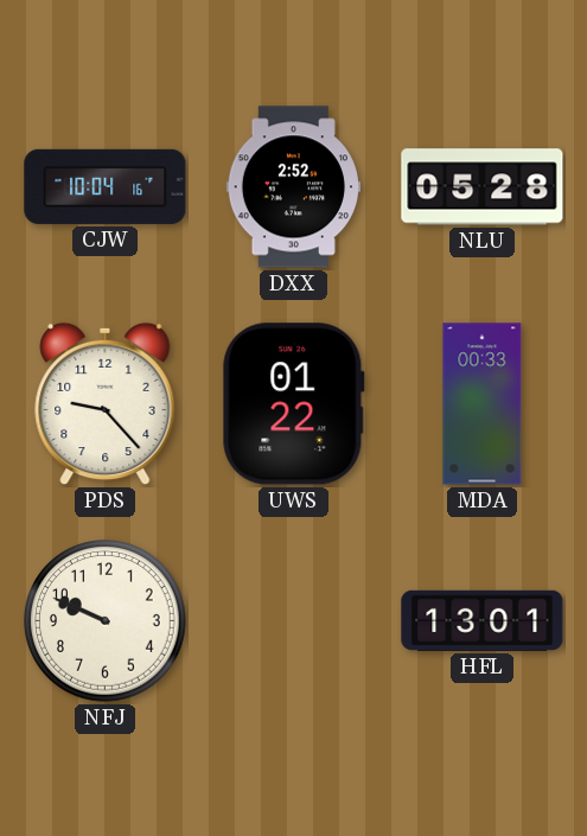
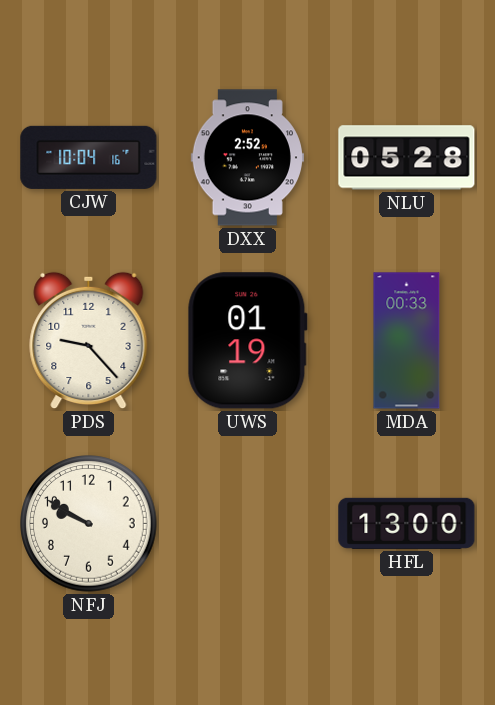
UWS: 01:22 -> 01:19 (247, 341)
NFJ: 9:49 -> 9:50 (89, 524)
HFL: 13:01 -> 13:00 (407, 523)
